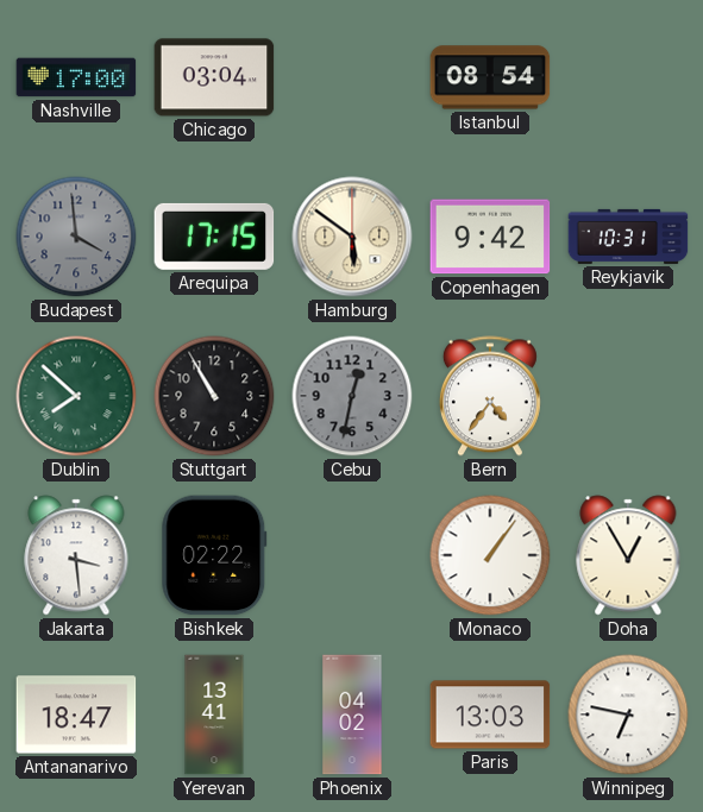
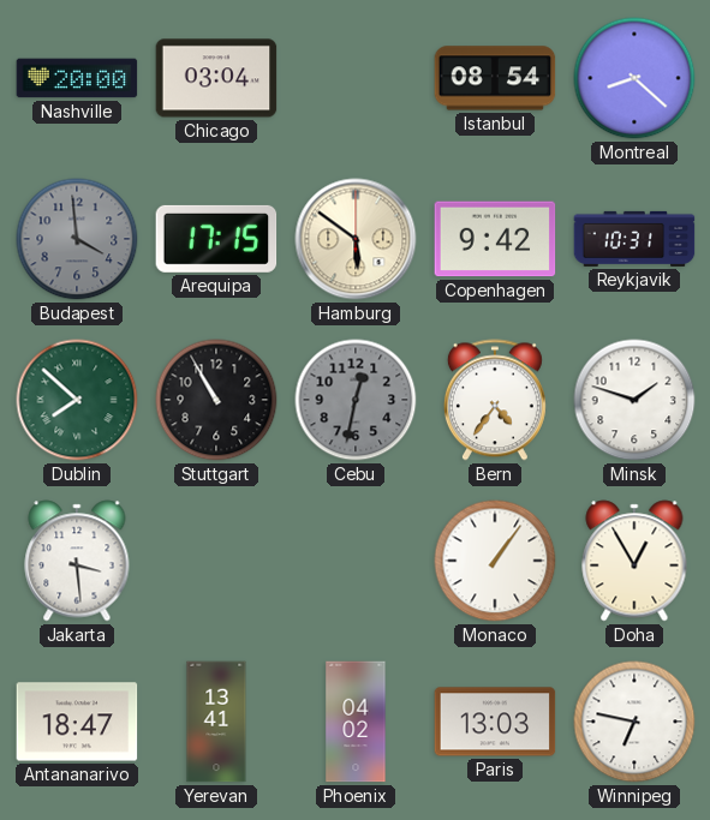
Nashville: 17:00 -> 20:00 (77, 78)
Montreal: none -> 8:22 (634, 78)
Minsk: none -> 1:48 (634, 400)
Bishkek: 02:22 -> none (214, 555)
